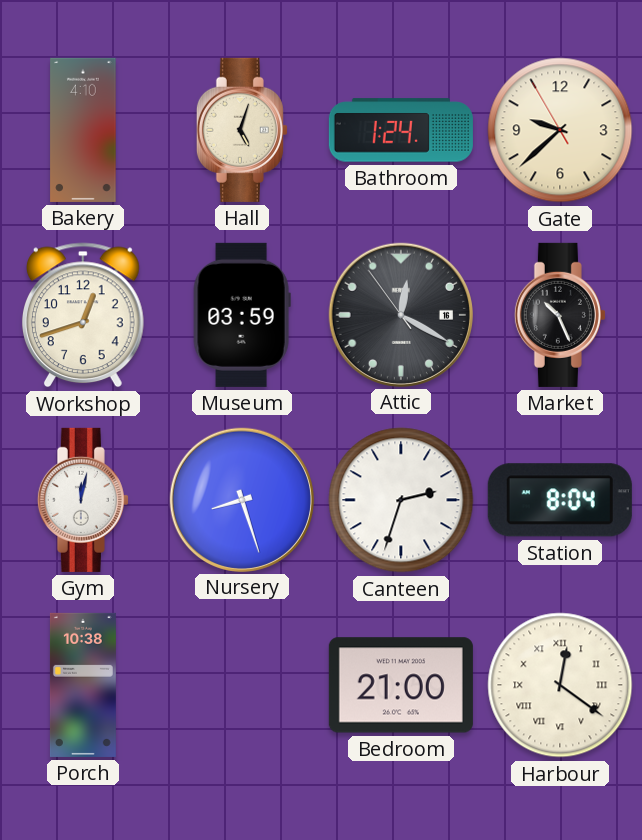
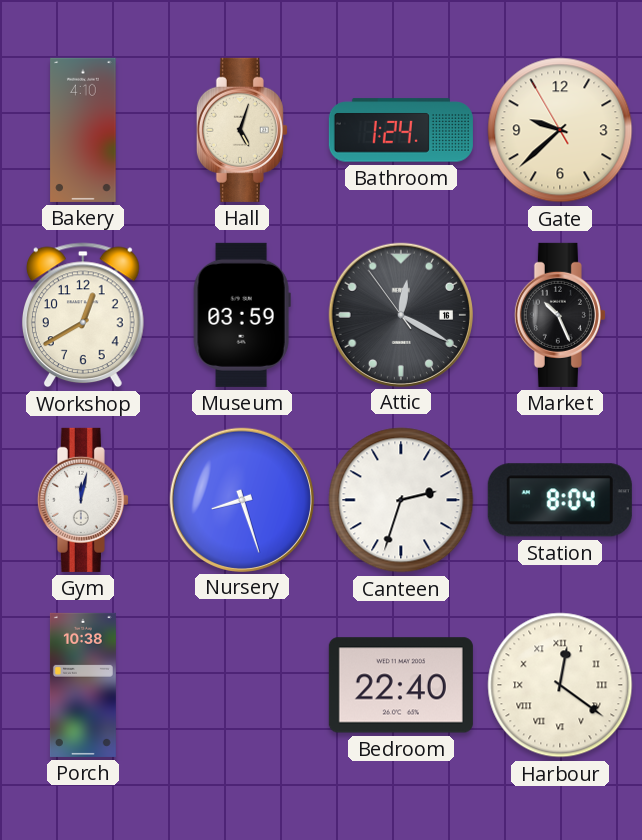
Workshop: 12:42 -> 12:40 (83, 315)
Bedroom: 21:00 -> 22:40 (401, 685)
